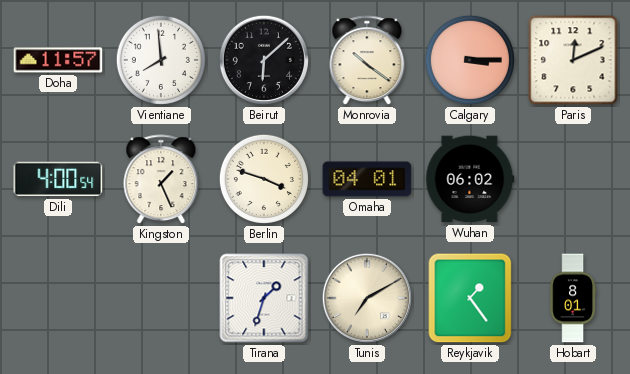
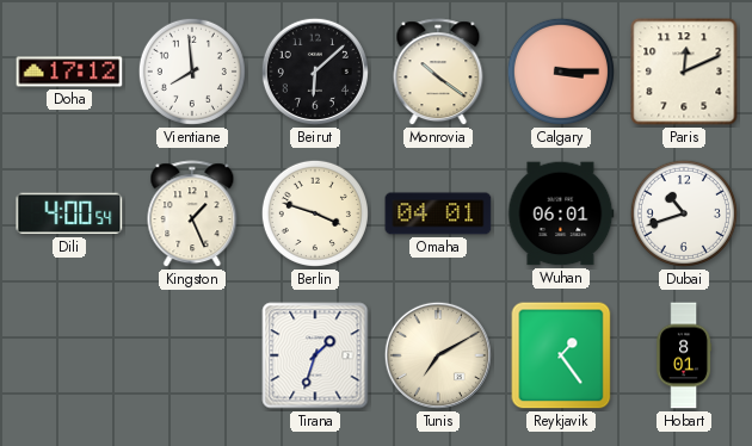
Doha: 11:57 -> 17:12 (69, 72)
Wuhan: 06:02 -> 06:01 (561, 213)
Dubai: none -> 10:42 (684, 213)
